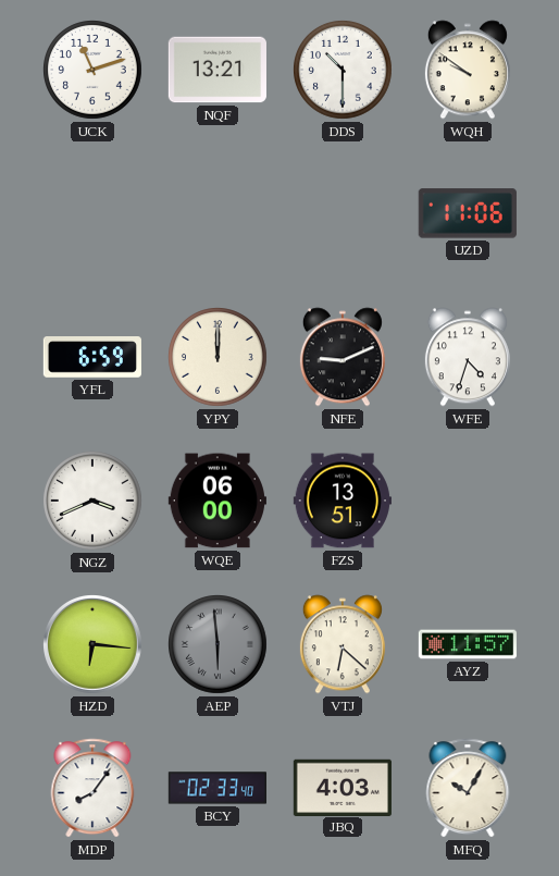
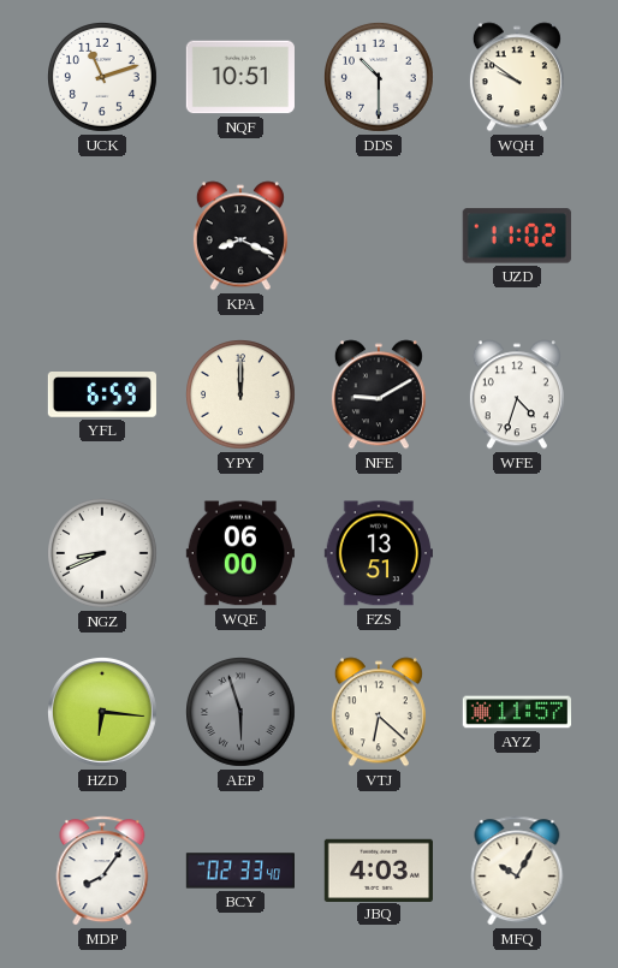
NQF: 13:21 -> 10:51 (240, 77)
KPA: none -> 8:19 (240, 236)
UZD: 11:06 -> 11:02 (517, 236)
NFE: 9:11 -> 9:10 (379, 394)
NGZ: 3:41 -> 8:41 (103, 554)
AEP: 5:59 -> 5:57 (242, 713)
